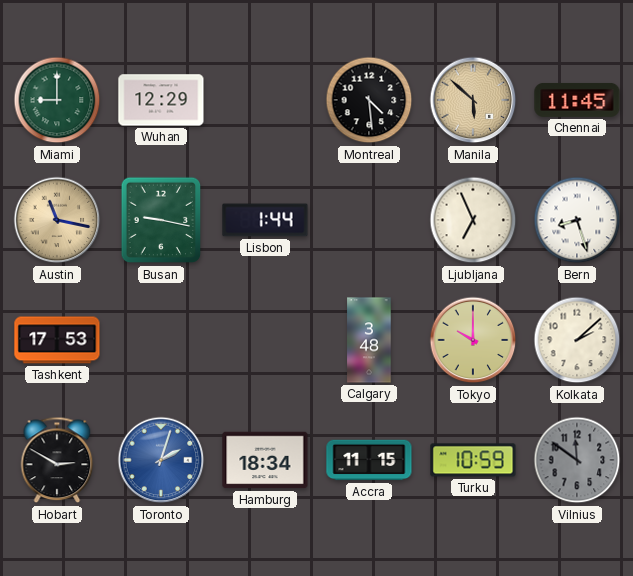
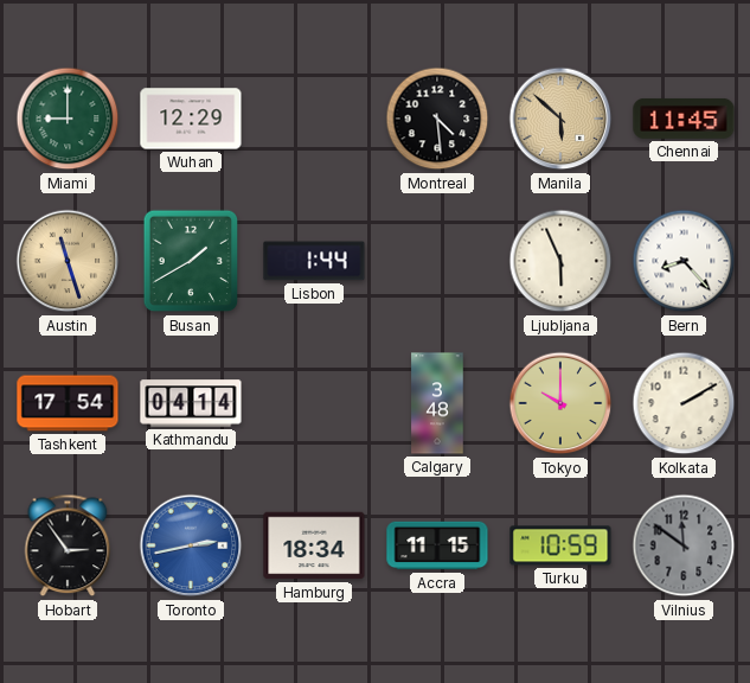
Austin: 11:17 -> 11:27 (68, 261)
Busan: 9:17 -> 1:40 (191, 261)
Ljubljana: 6:56 -> 5:56 (560, 261)
Bern: 8:27 -> 8:23 (684, 261)
Tashkent: 17:53 -> 17:54 (68, 403)
Kathmandu: none -> 04:14 (191, 403)
Kolkata: 2:08 -> 2:10 (684, 403)
Hobart: 2:50 -> 2:54 (68, 545)
Toronto: 2:03 -> 2:43 (191, 545)
